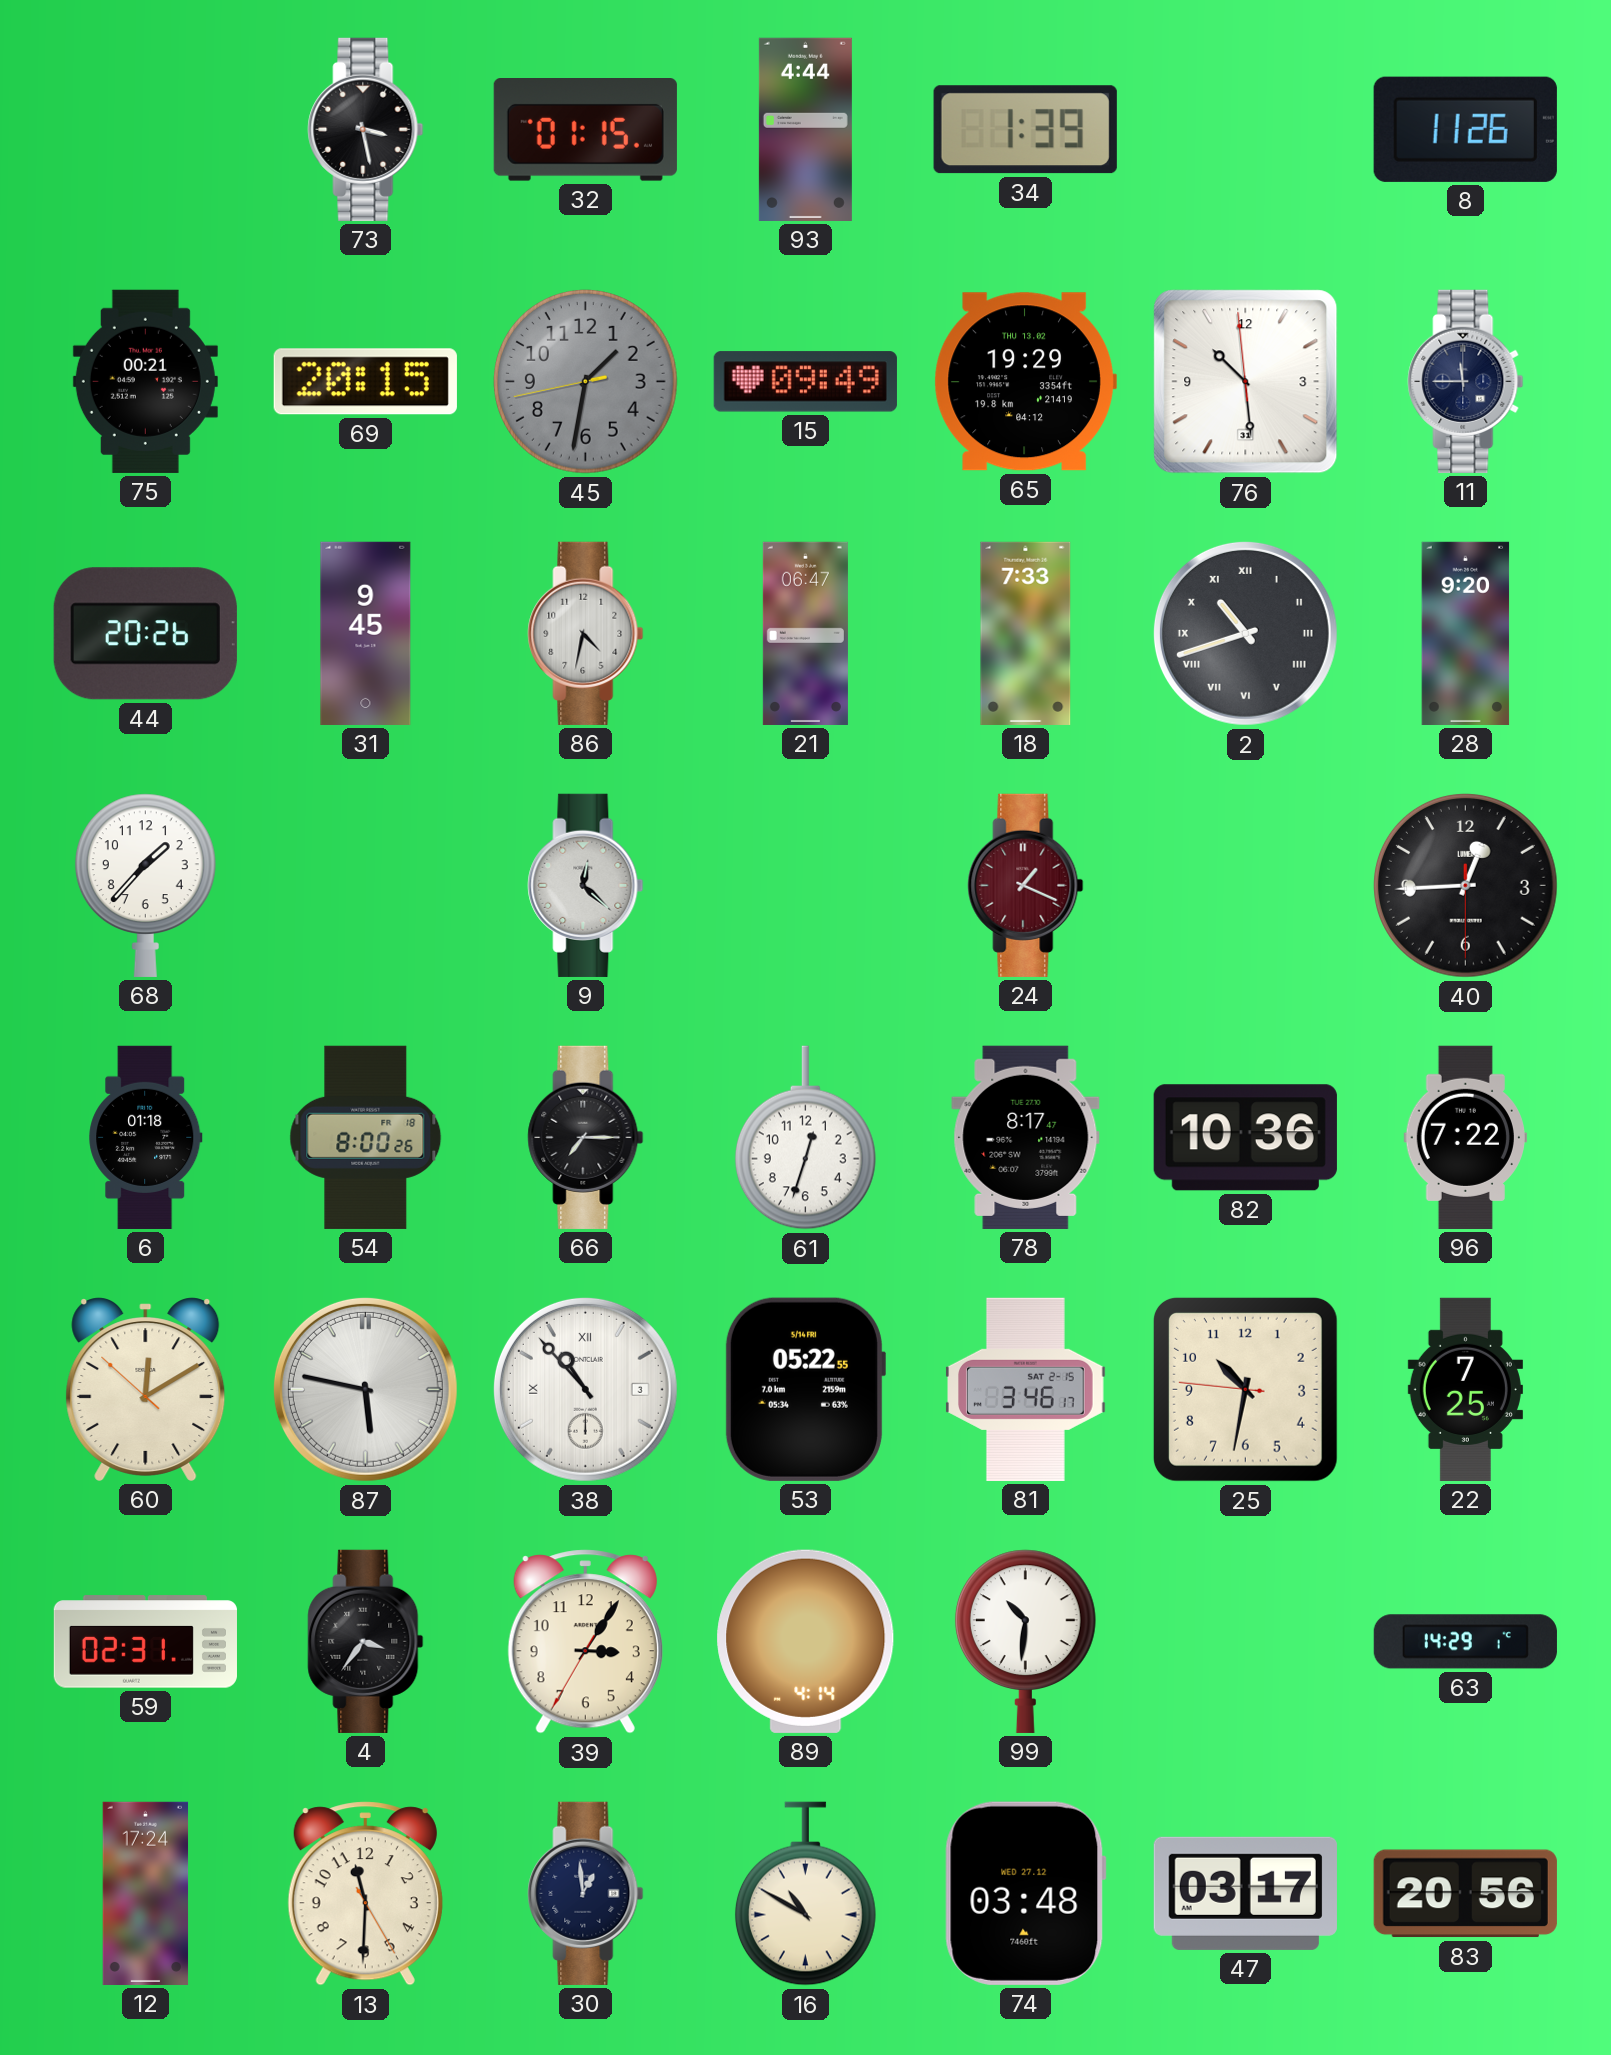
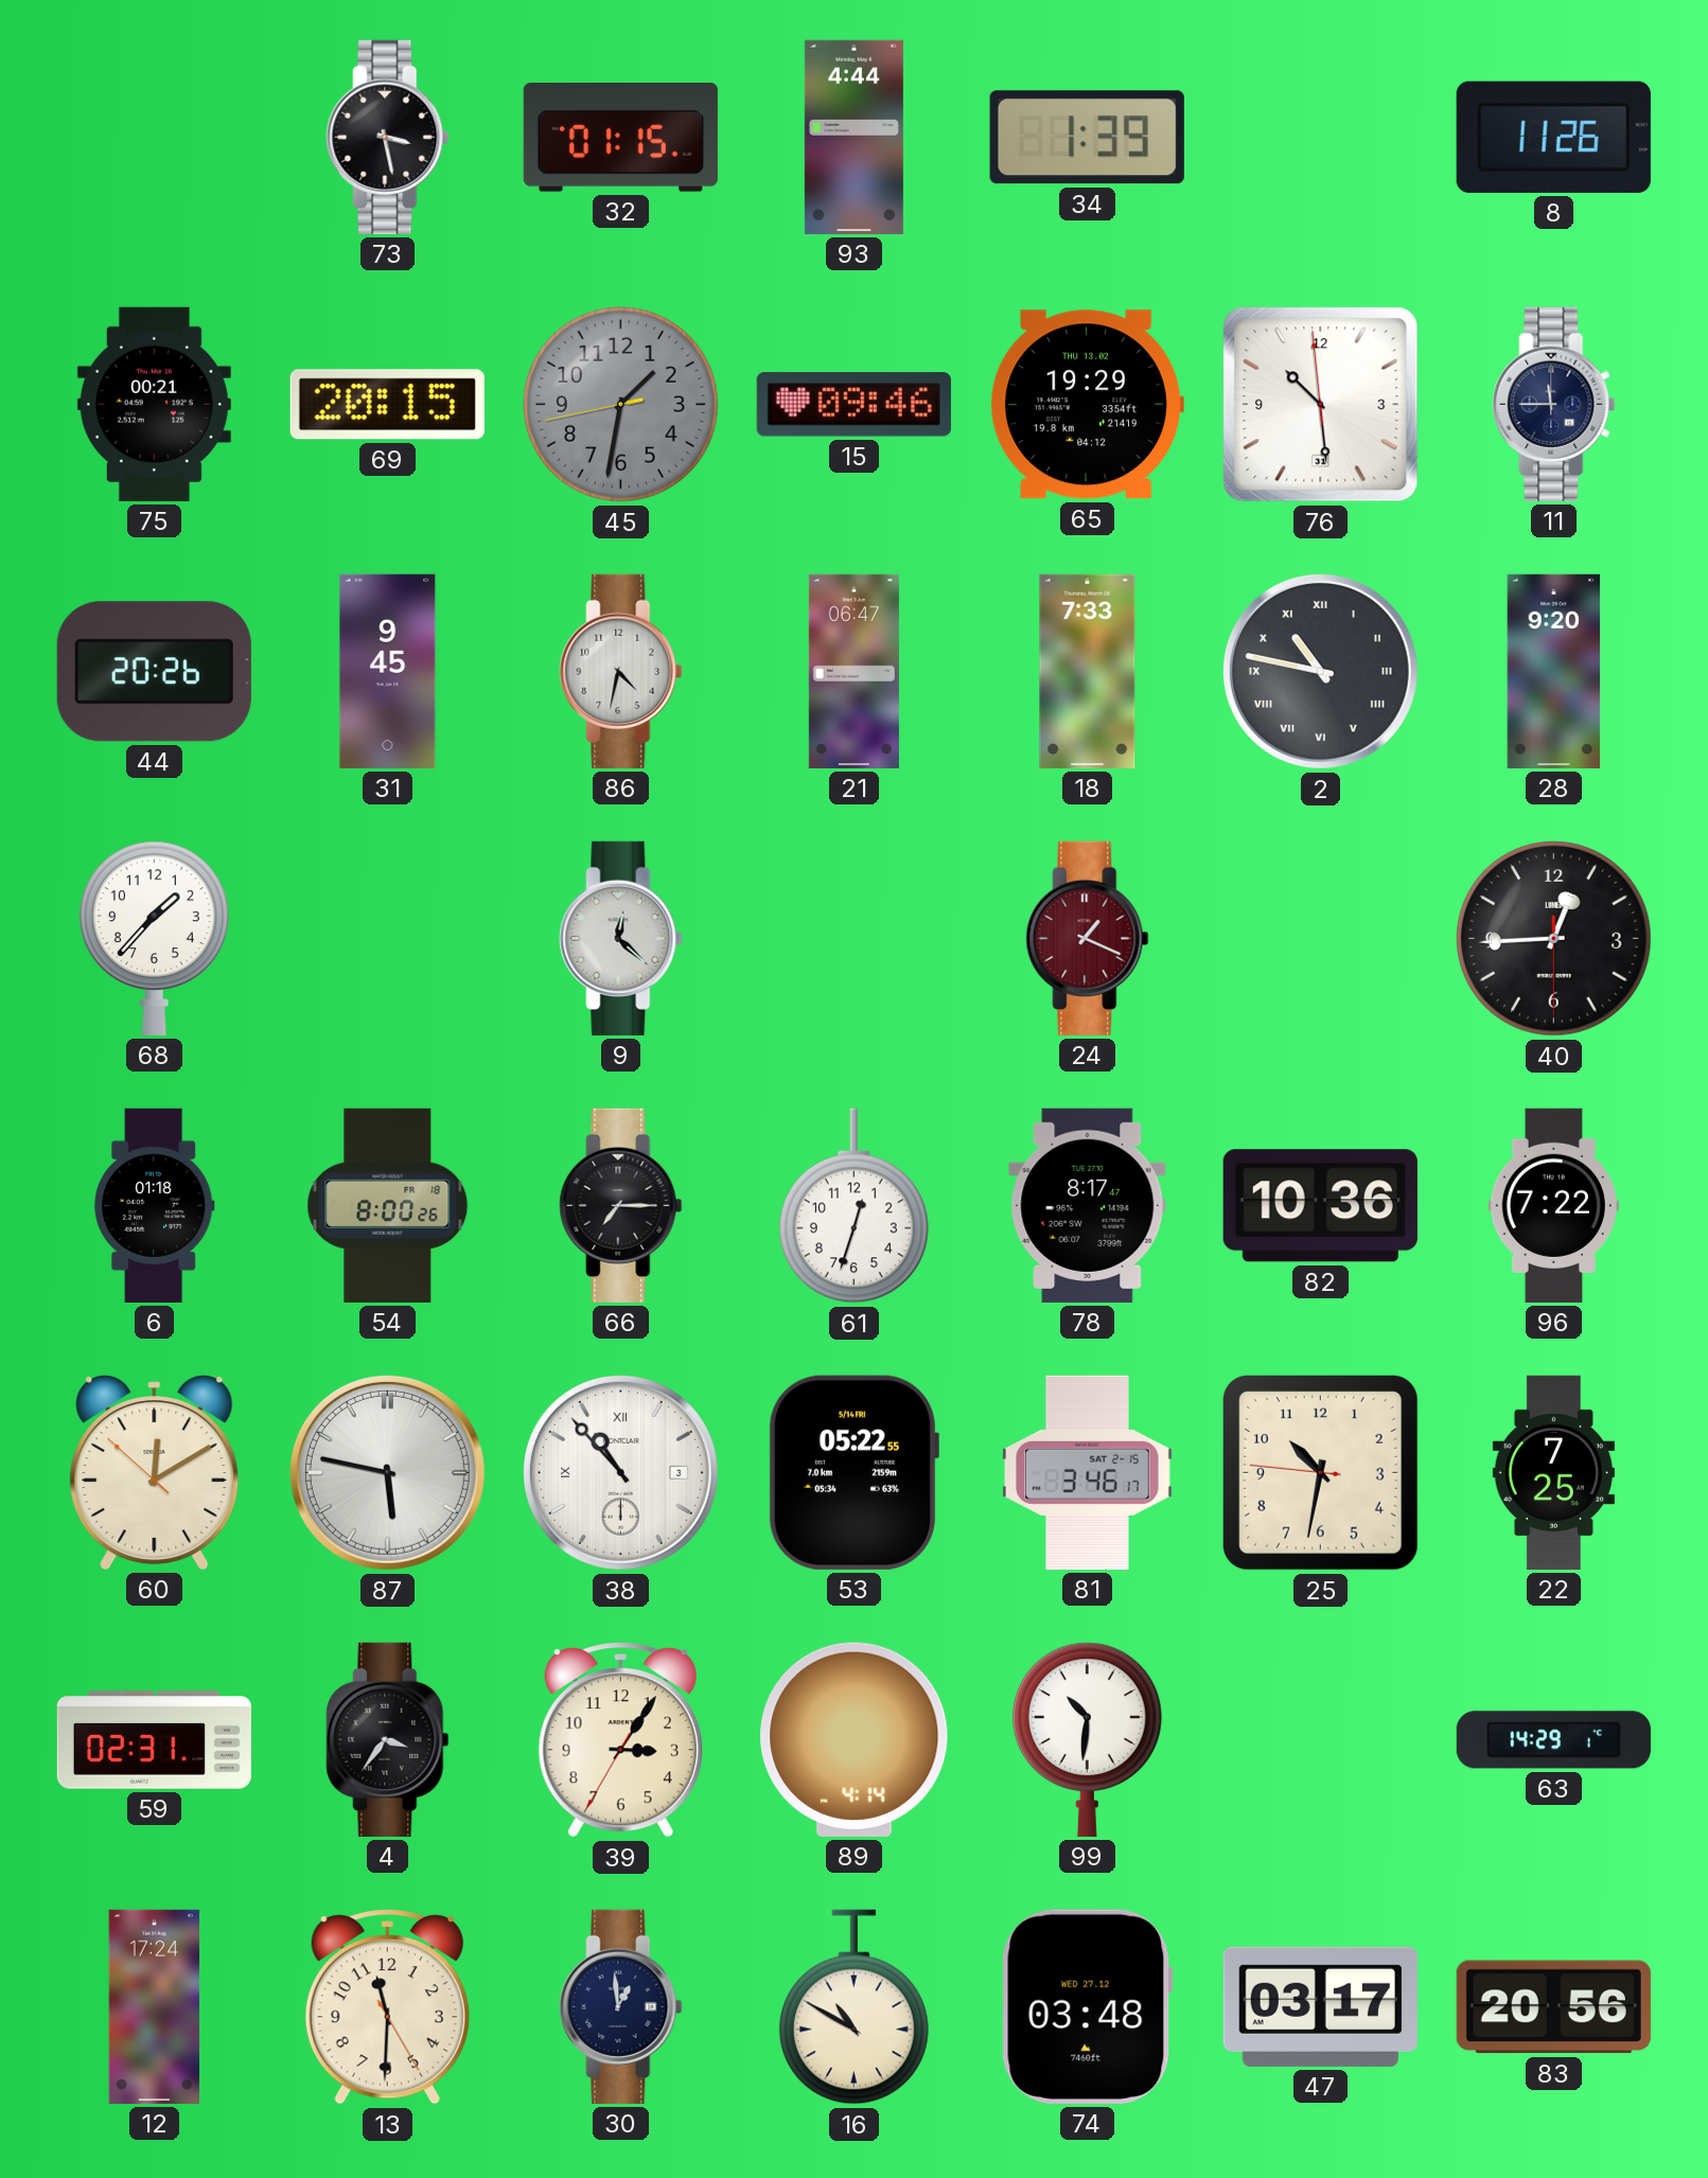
15: 09:49 -> 09:46 (853, 405)
2: 10:42 -> 10:47 (1320, 671)
